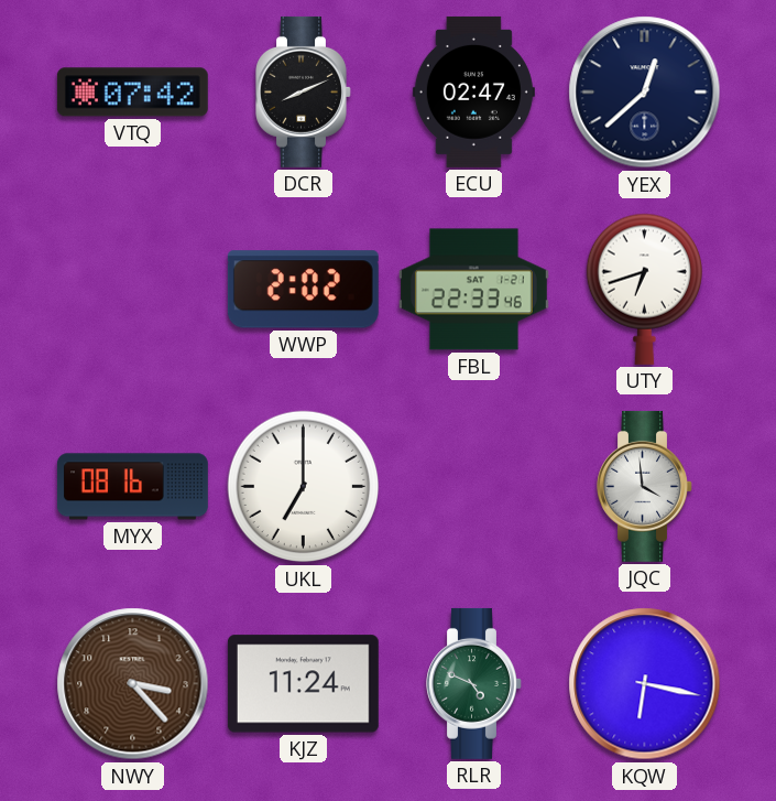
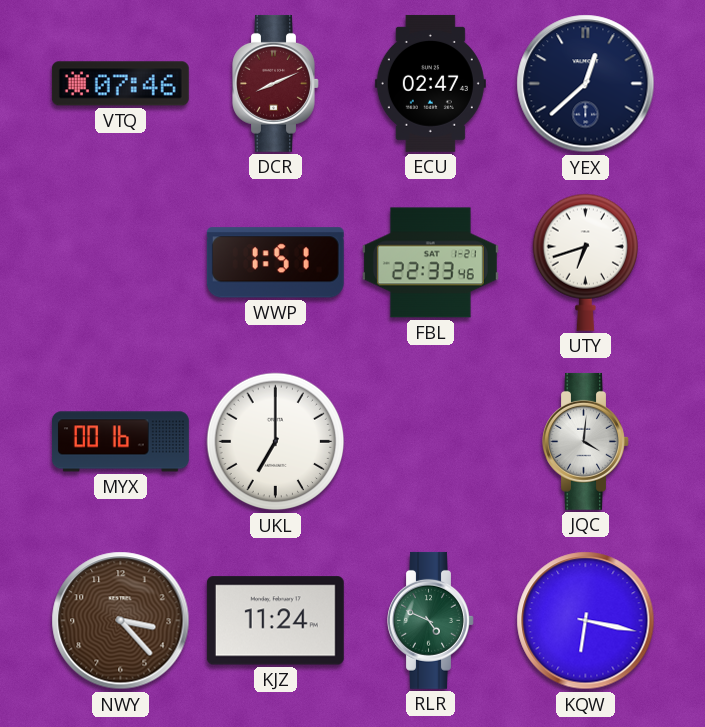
VTQ: 07:42 -> 07:46 (120, 84)
DCR dial: black -> burgundy (276, 83)
WWP: 2:02 -> 1:51 (275, 263)
MYX: 08:16 -> 00:16 (120, 442)
JQC: 3:59 -> 4:01 (586, 441)
